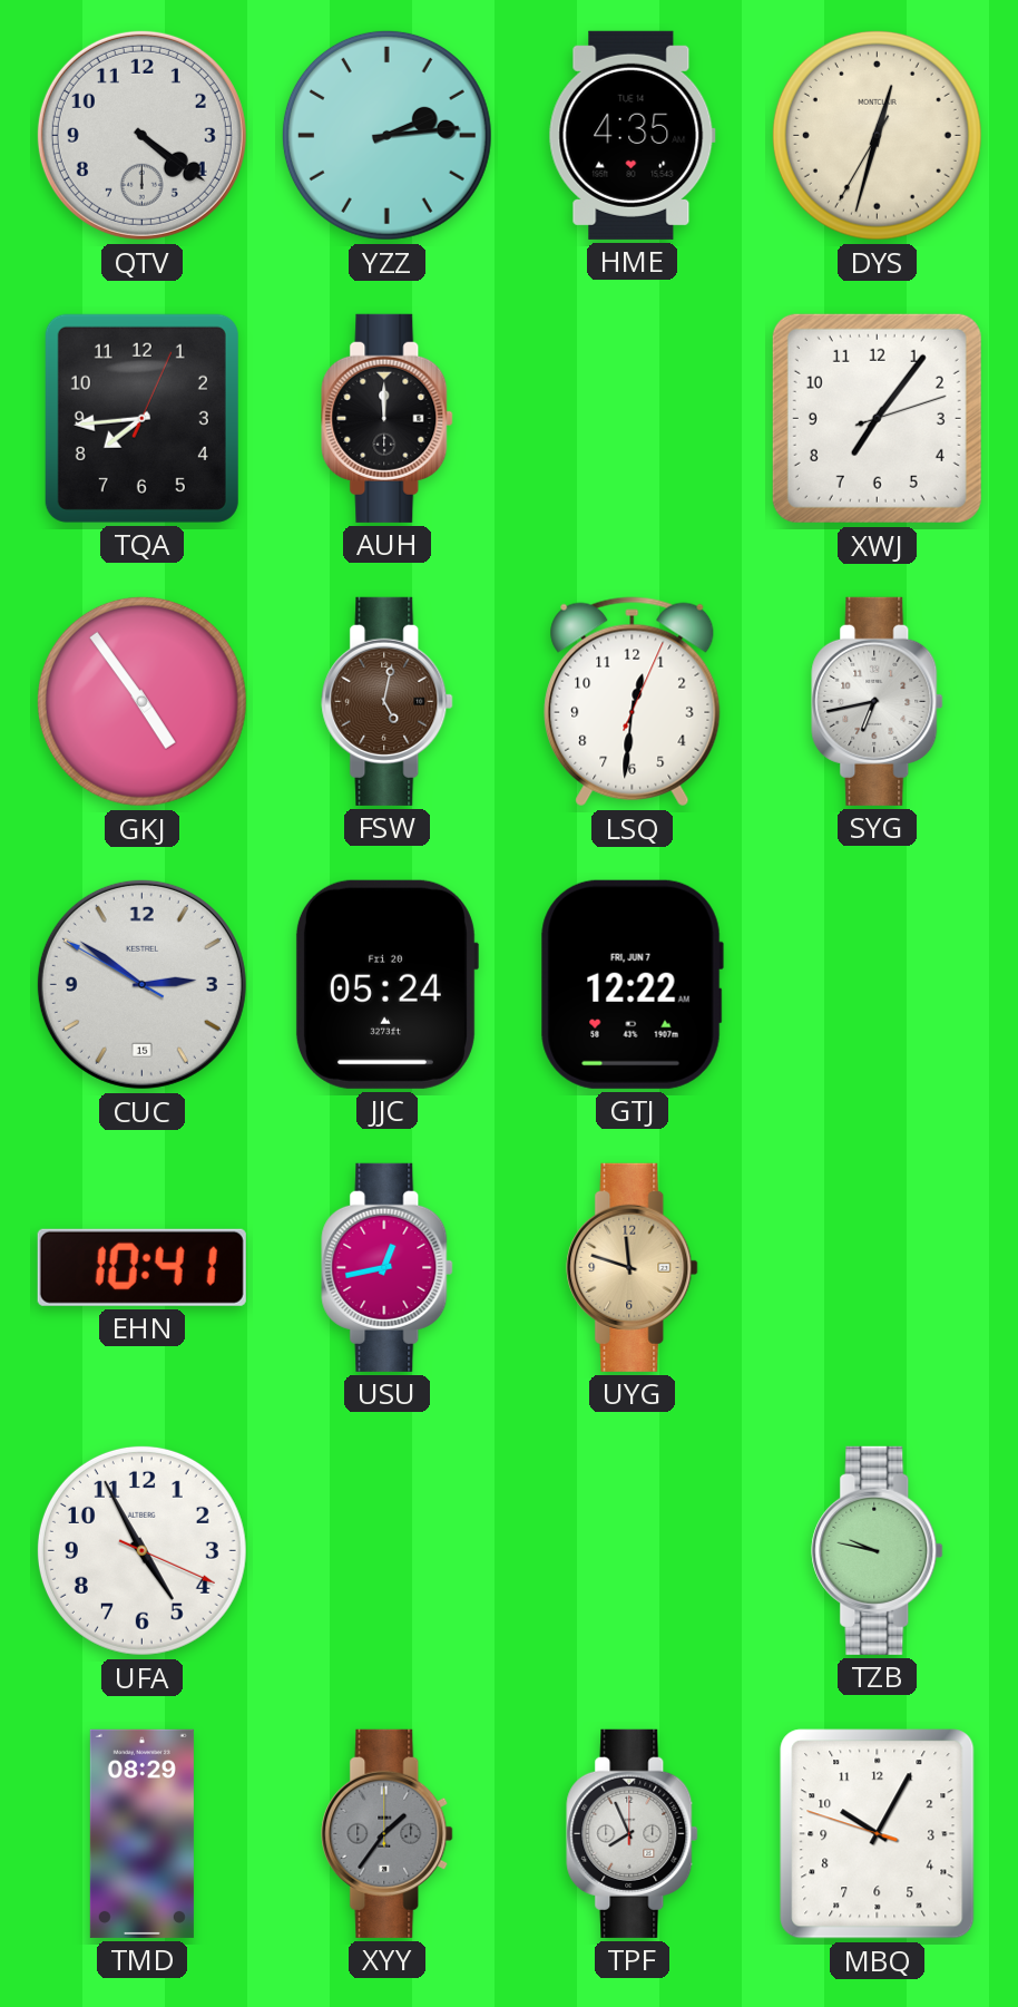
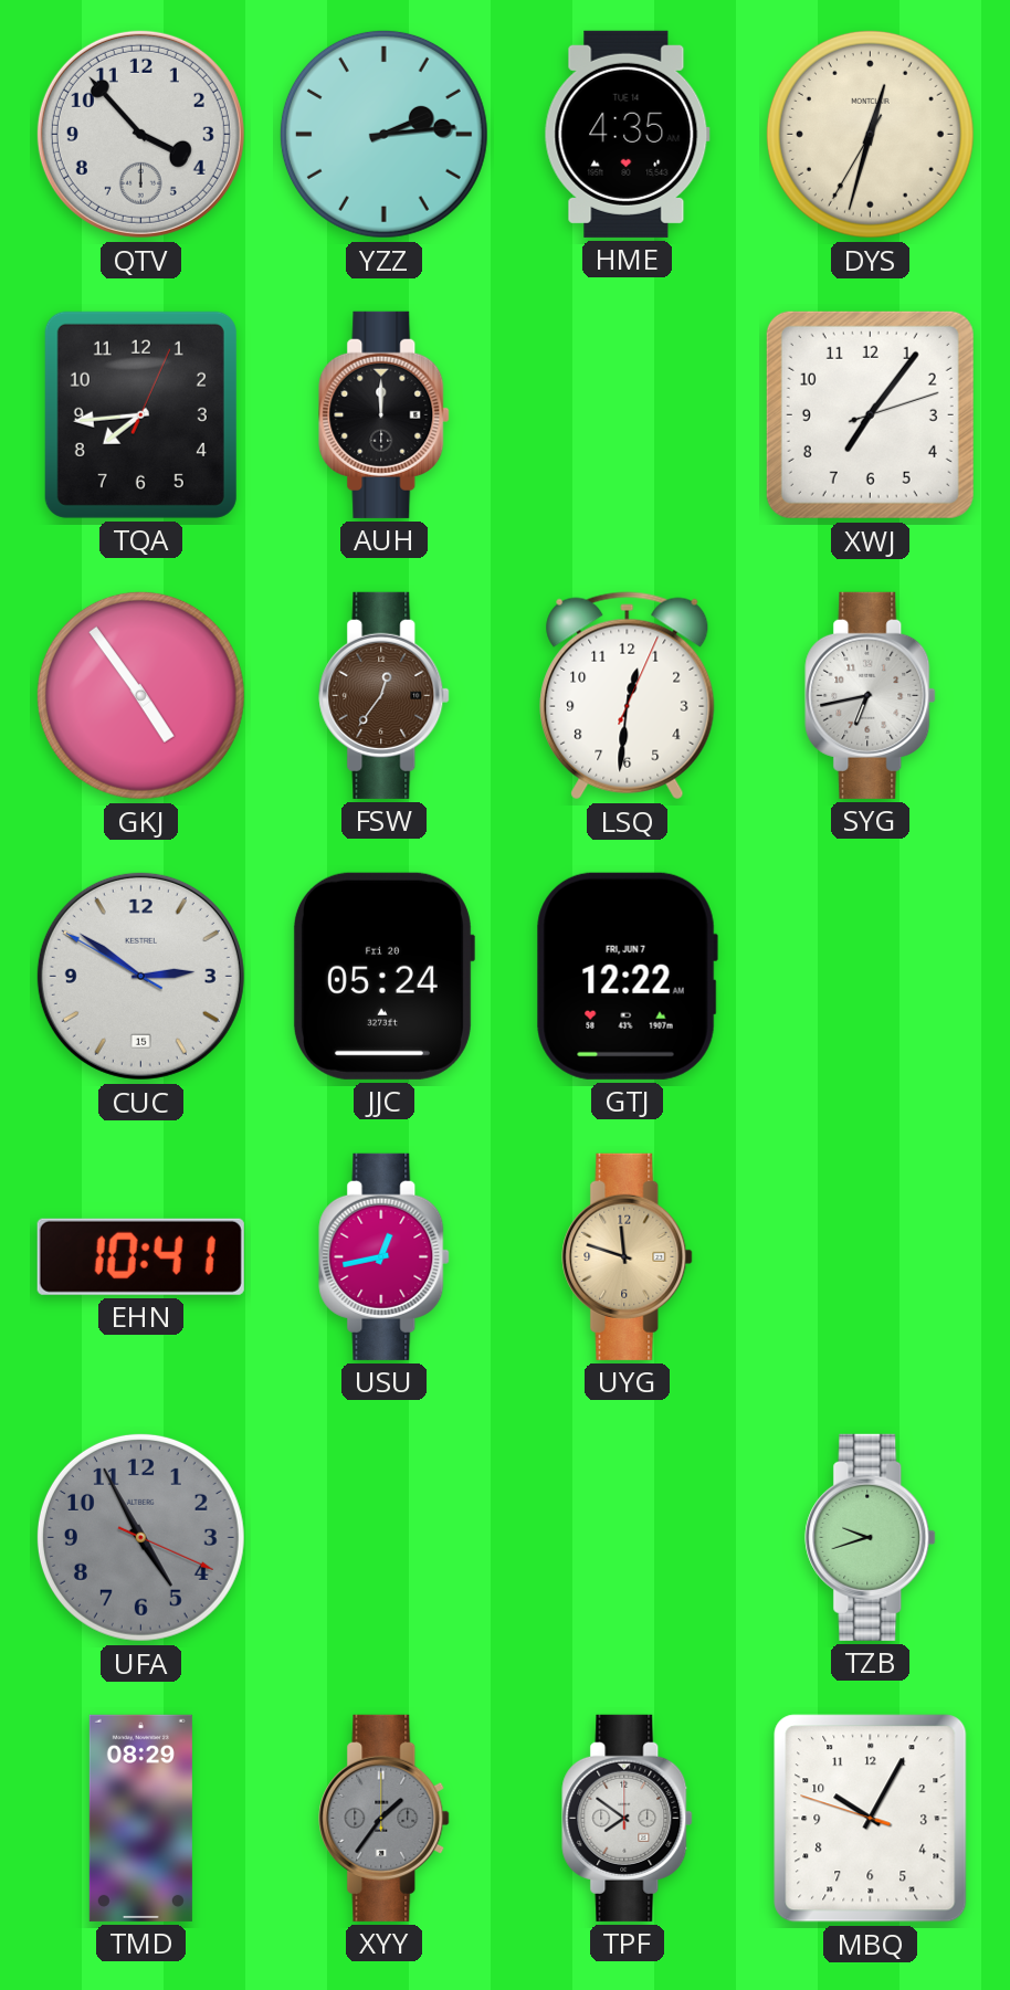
QTV: 4:21 -> 3:53 (140, 134)
FSW: 5:02 -> 12:36 (385, 695)
UFA dial: white -> grey (140, 1537)
TZB: 9:47 -> 9:42 (871, 1537)
TPF: 7:56 -> 7:51 (628, 1818)
